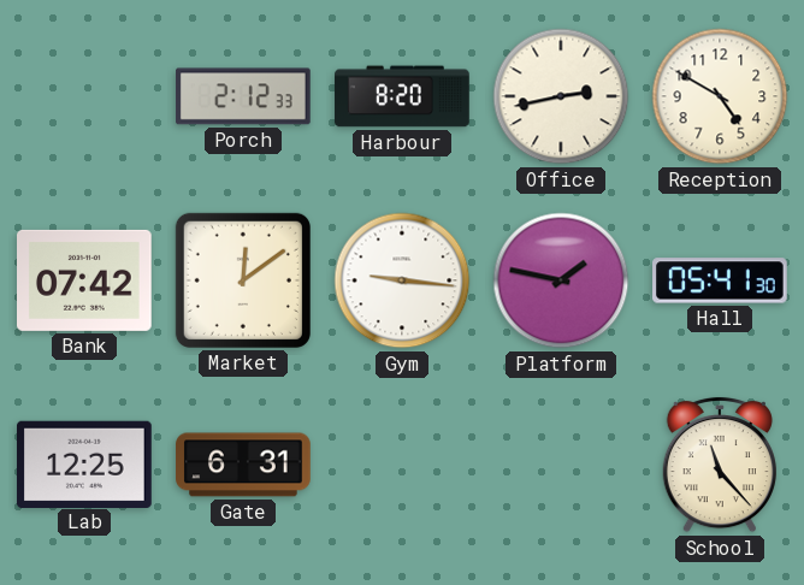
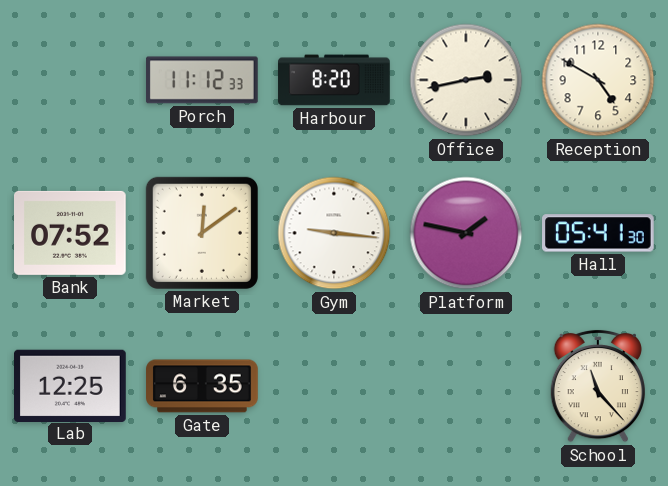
Porch: 2:12 -> 11:12 (203, 80)
Bank: 07:42 -> 07:52 (71, 233)
Gate: 6:31 -> 6:35 (202, 386)
